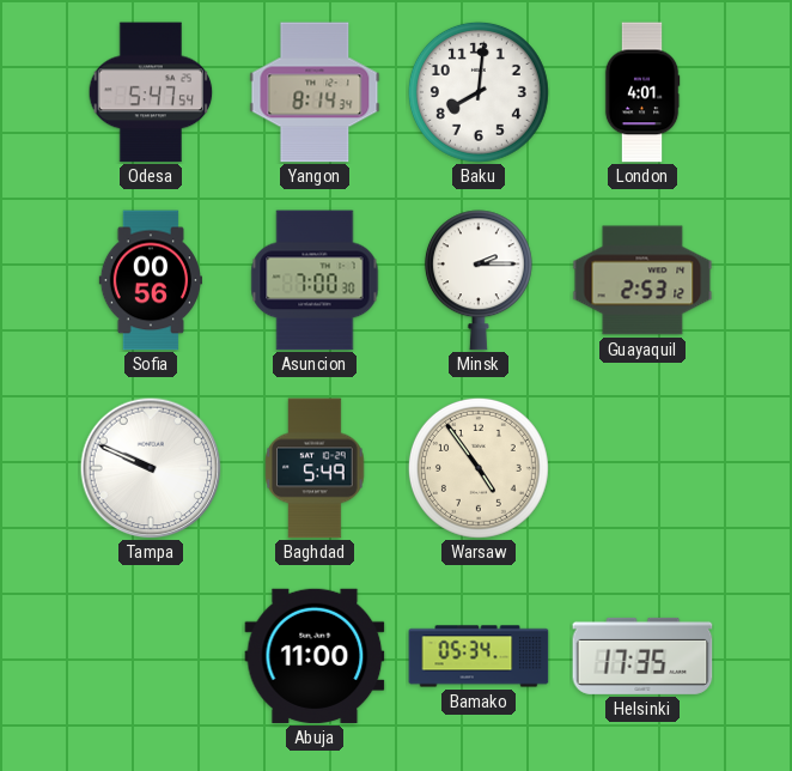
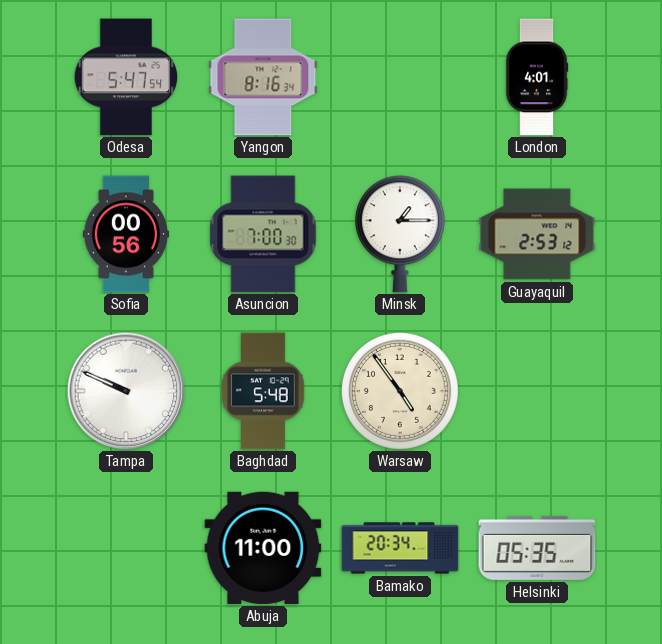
Yangon: 8:14 -> 8:16 (263, 77)
Baku: 8:01 -> none (479, 92)
Minsk: 2:15 -> 1:15 (400, 234)
Baghdad: 5:49 -> 5:48 (263, 391)
Bamako: 05:34 -> 20:34 (400, 548)
Helsinki: 17:35 -> 05:35 (537, 548)
